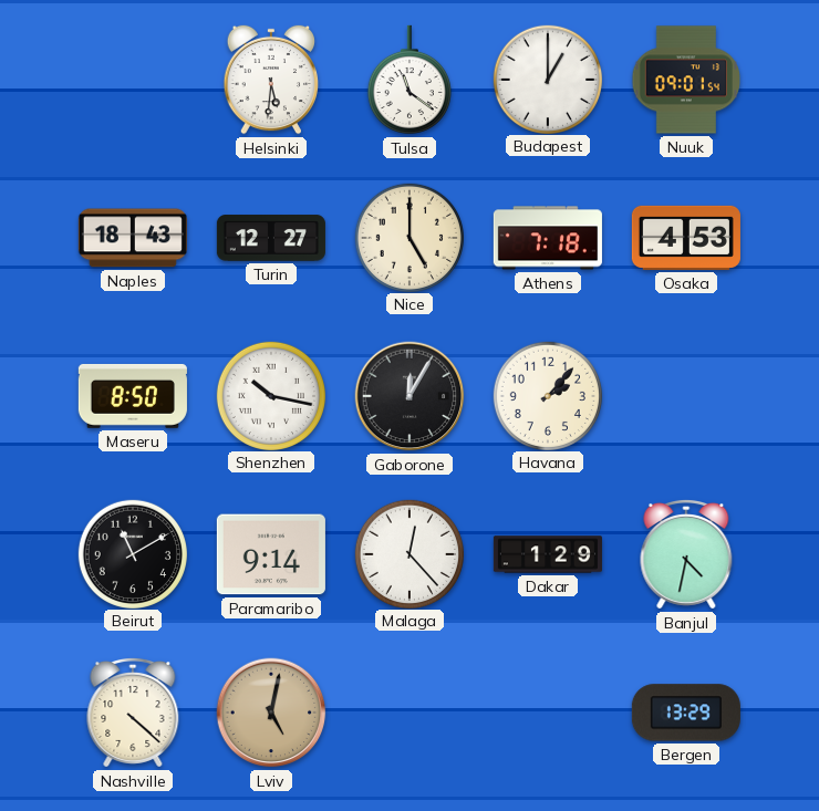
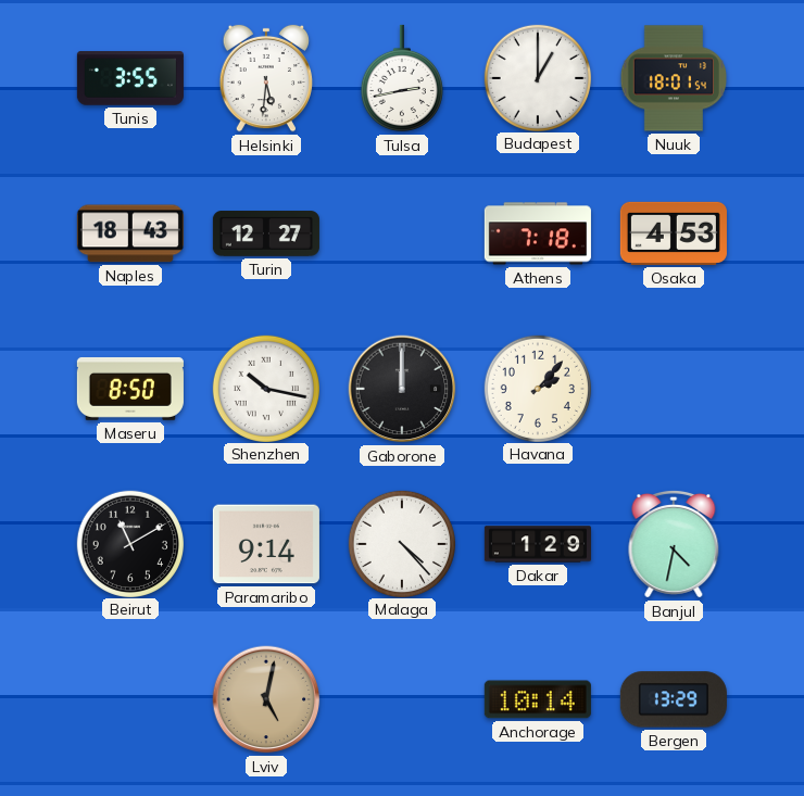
Tunis: none -> 3:55 (130, 78)
Tulsa: 11:21 -> 2:43 (402, 78)
Nuuk: 09:01 -> 18:01 (673, 78)
Nice: 5:00 -> none (408, 237)
Gaborone: 12:05 -> 12:00 (402, 389)
Malaga: 12:23 -> 4:23 (401, 543)
Nashville: 4:22 -> none (133, 713)
Anchorage: none -> 10:14 (538, 699)
